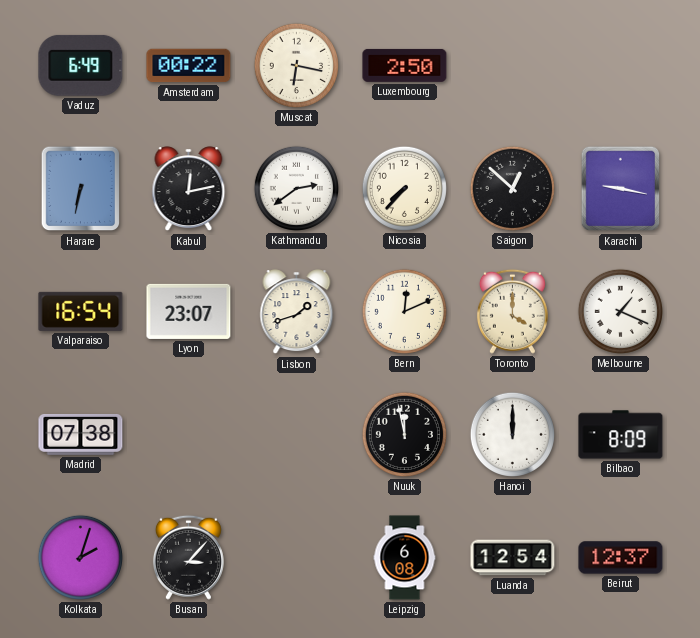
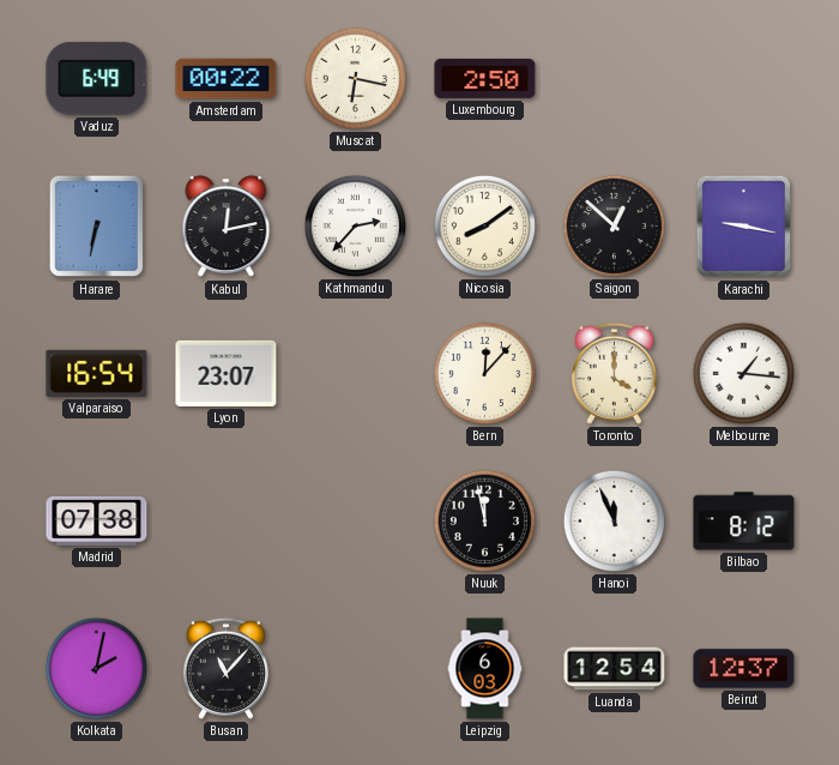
Kathmandu: 2:39 -> 2:37 (355, 225)
Nicosia: 7:37 -> 8:09 (484, 225)
Lisbon: 1:42 -> none (297, 312)
Bern: 12:11 -> 12:07 (484, 373)
Melbourne: 1:19 -> 1:16 (743, 373)
Hanoi: 12:00 -> 11:56 (614, 520)
Bilbao: 8:09 -> 8:12 (744, 522)
Kolkata: 2:03 -> 2:02 (96, 668)
Busan: 3:07 -> 11:07 (225, 668)
Leipzig: 6:08 -> 6:03 (485, 669)
